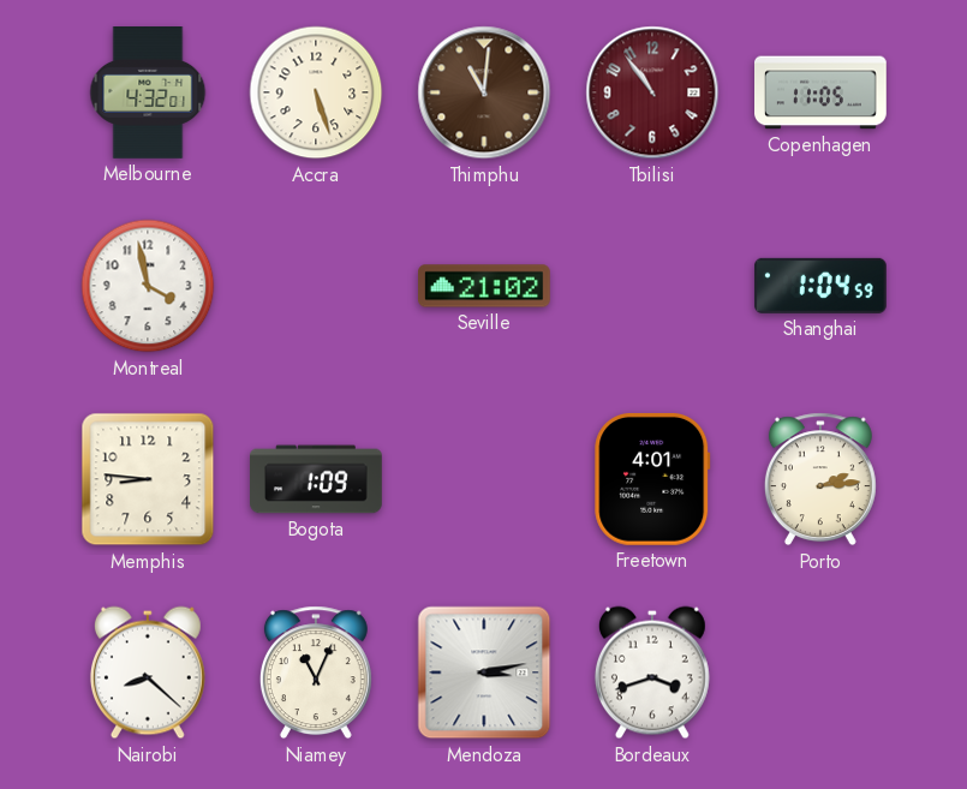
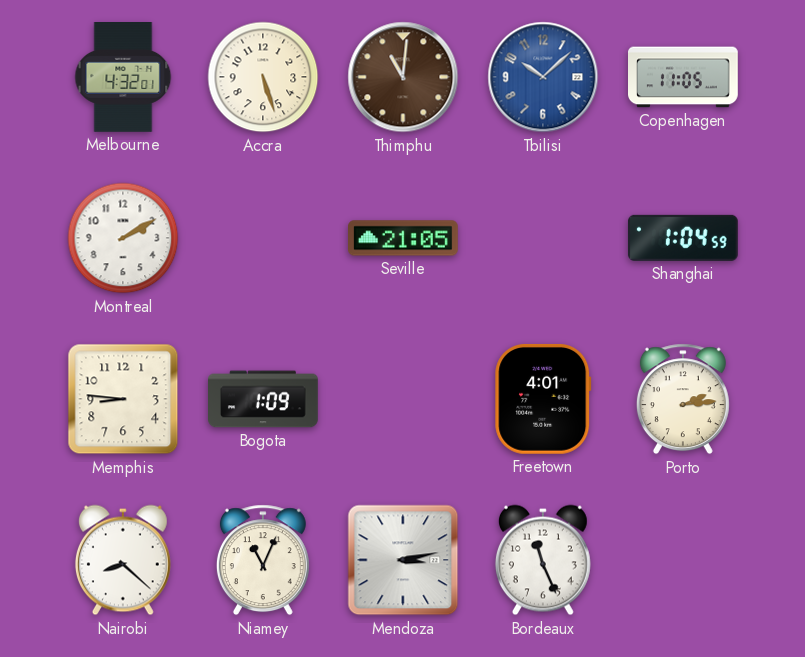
Tbilisi: 10:54 -> 10:08 (543, 77)
Tbilisi dial: burgundy -> blue (543, 77)
Montreal: 3:58 -> 2:10 (123, 238)
Seville: 21:02 -> 21:05 (404, 238)
Bordeaux: 3:42 -> 11:26 (543, 560)
